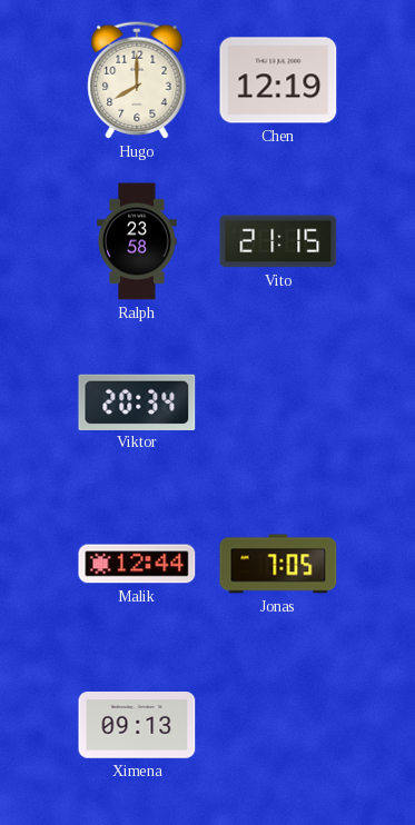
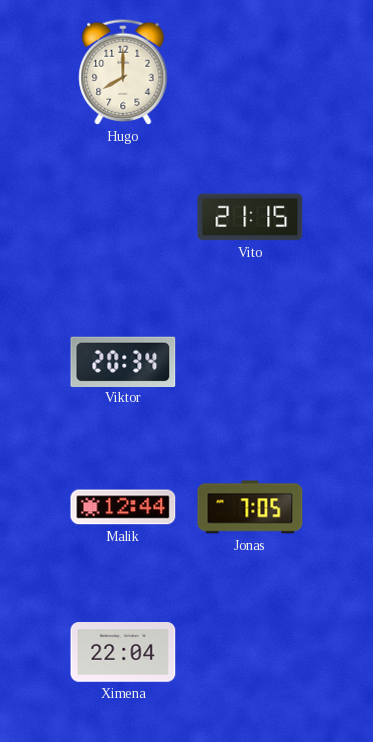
Chen: 12:19 -> none (278, 80)
Ralph: 23:58 -> none (137, 241)
Ximena: 09:13 -> 22:04 (123, 653)
